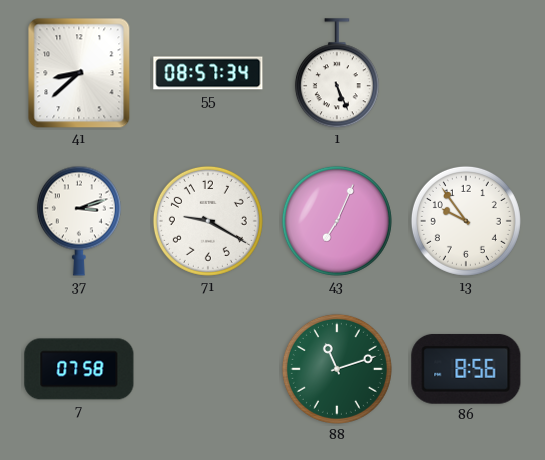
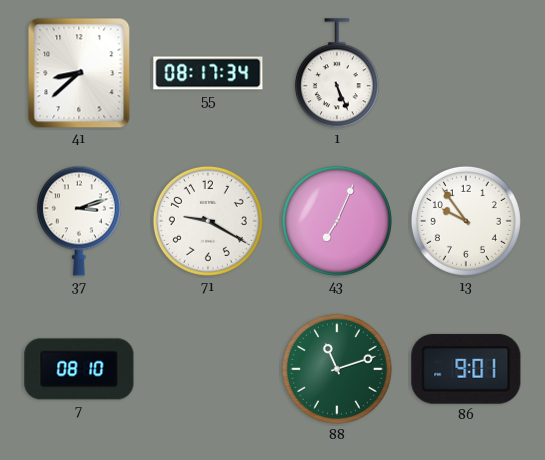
55: 08:57 -> 08:17 (208, 73)
7: 07:58 -> 08:10 (79, 369)
86: 8:56 -> 9:01 (466, 369)
